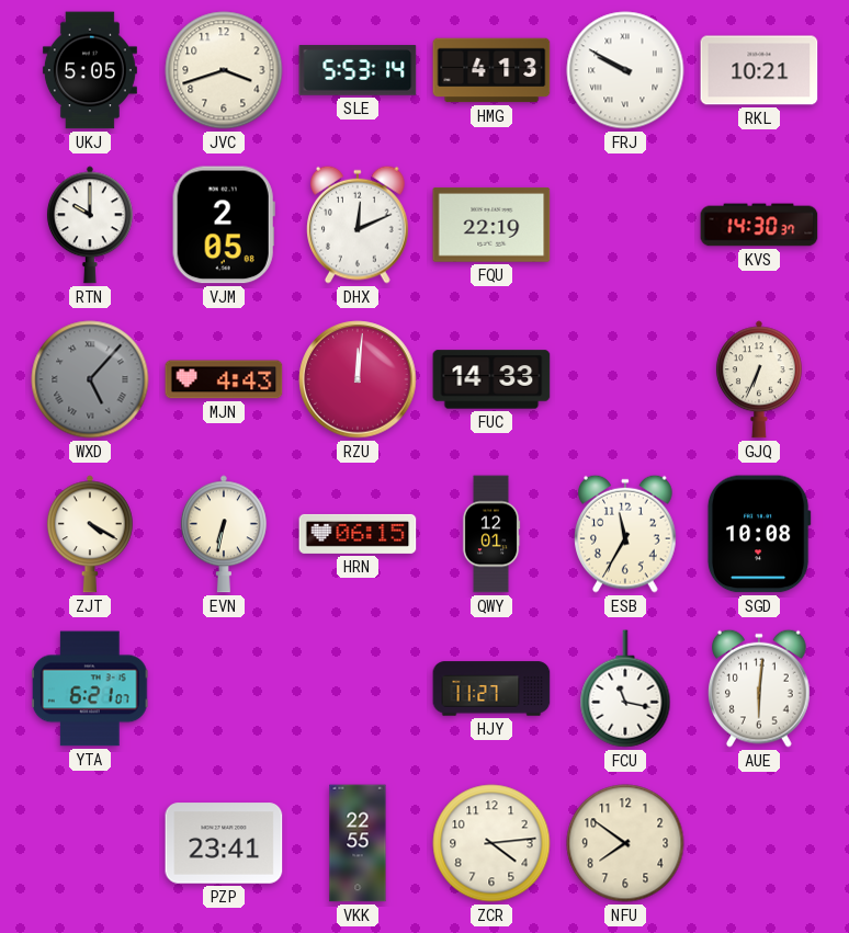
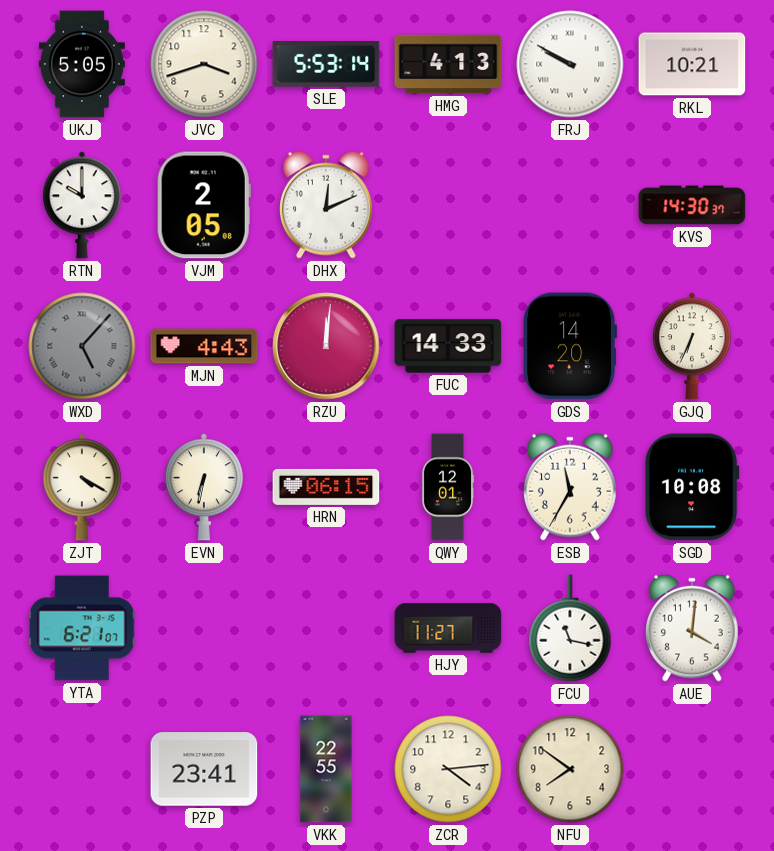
FQU: 22:19 -> none (491, 225)
GDS: none -> 14:20 (569, 346)
AUE: 6:01 -> 4:01 (693, 628)
